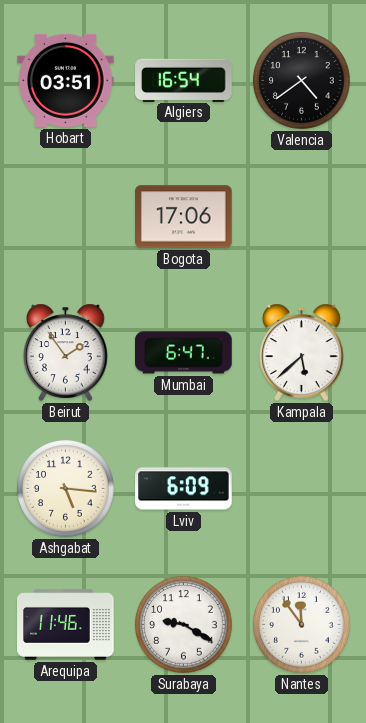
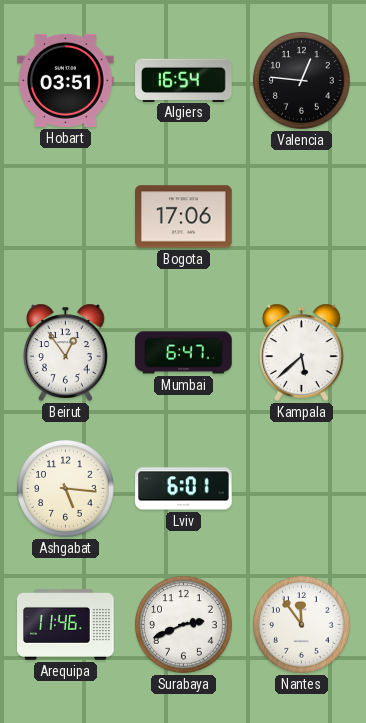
Valencia: 4:39 -> 12:46 (302, 81)
Beirut: 1:54 -> 12:54 (66, 352)
Lviv: 6:09 -> 6:01 (184, 489)
Surabaya: 9:20 -> 2:41 (184, 625)
